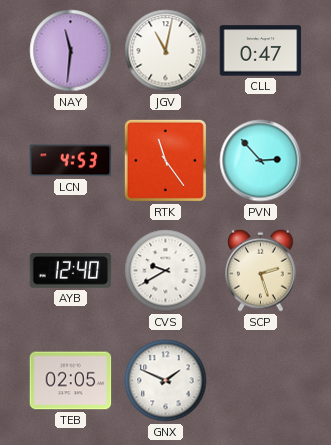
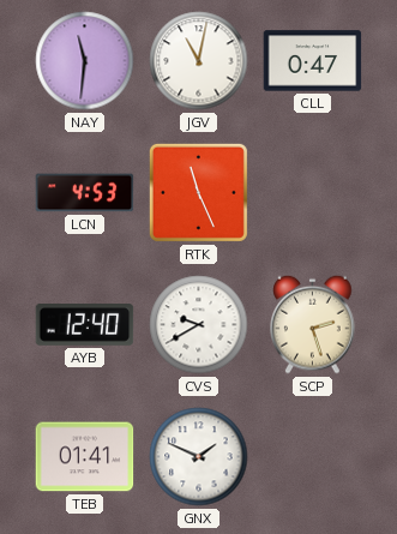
RTK: 11:24 -> 11:26 (198, 192)
PVN: 2:53 -> none (261, 161)
TEB: 02:05 -> 01:41 (85, 457)
